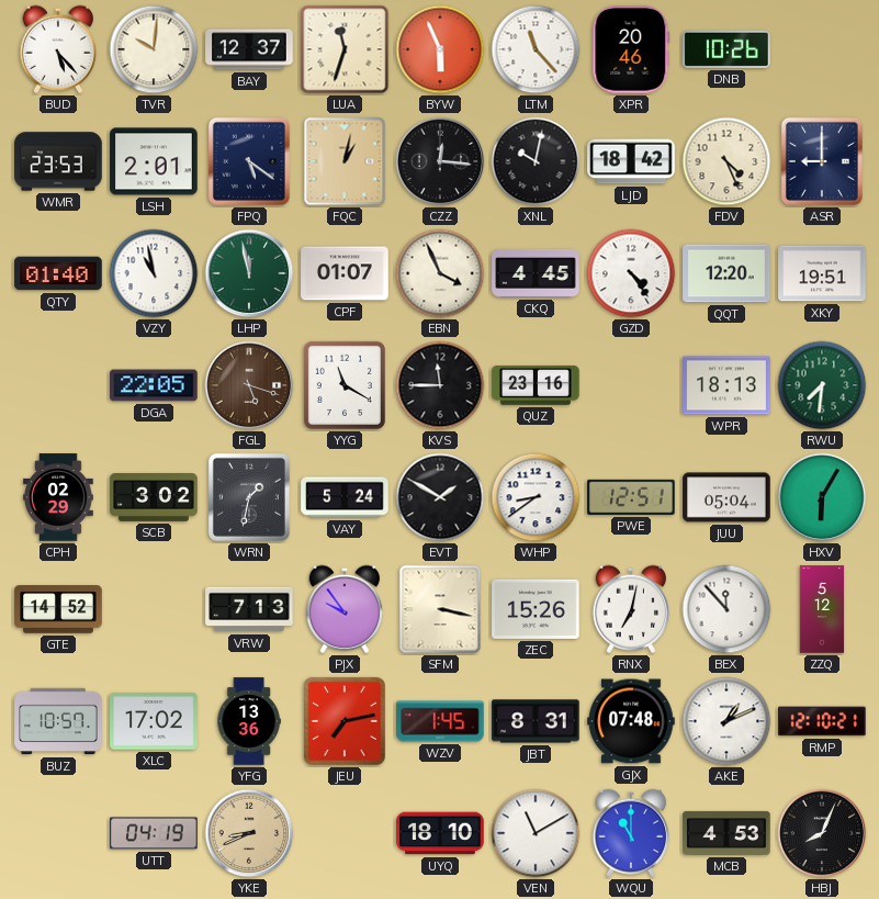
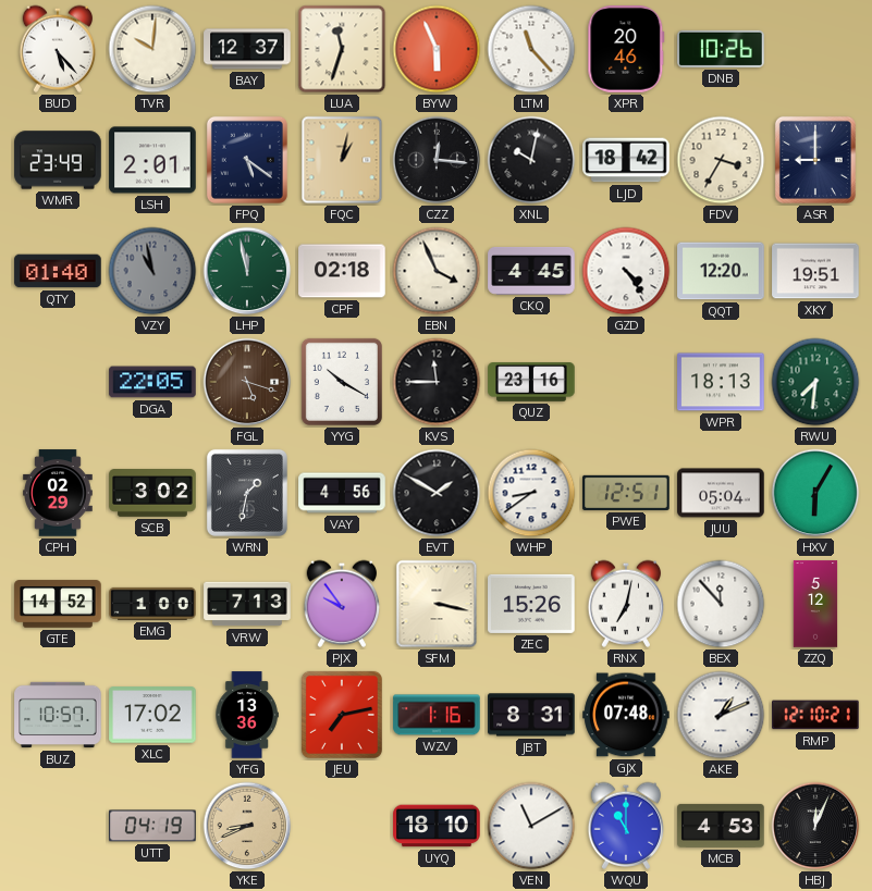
WMR: 23:53 -> 23:49 (58, 160)
FDV: 4:26 -> 3:35 (721, 160)
VZY dial: white -> grey (152, 271)
CPF: 01:07 -> 02:18 (342, 271)
YYG: 11:20 -> 10:20 (342, 382)
VAY: 5:24 -> 4:56 (342, 493)
EMG: none -> 1:00 (152, 604)
WZV: 1:45 -> 1:16 (437, 715)
HBJ: 8:04 -> 12:04 (815, 826)
